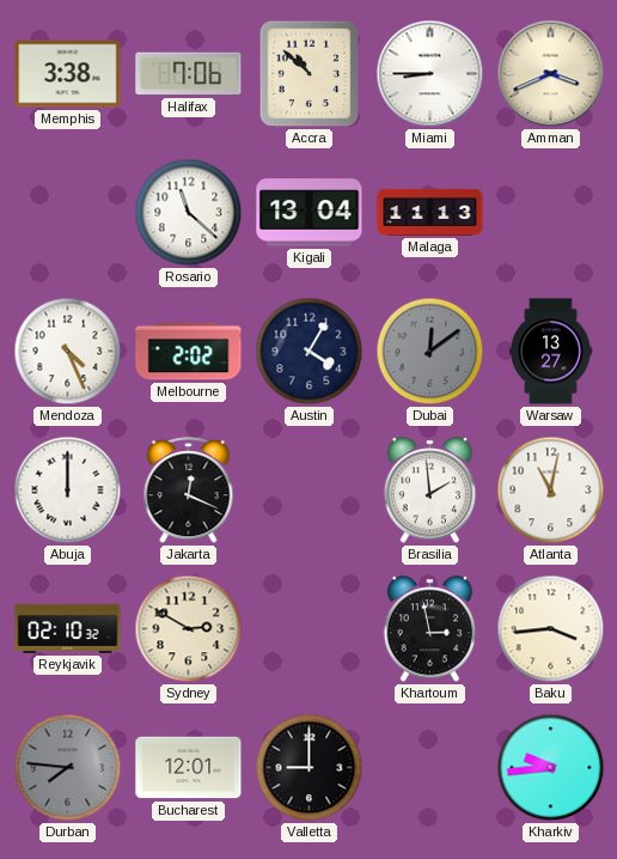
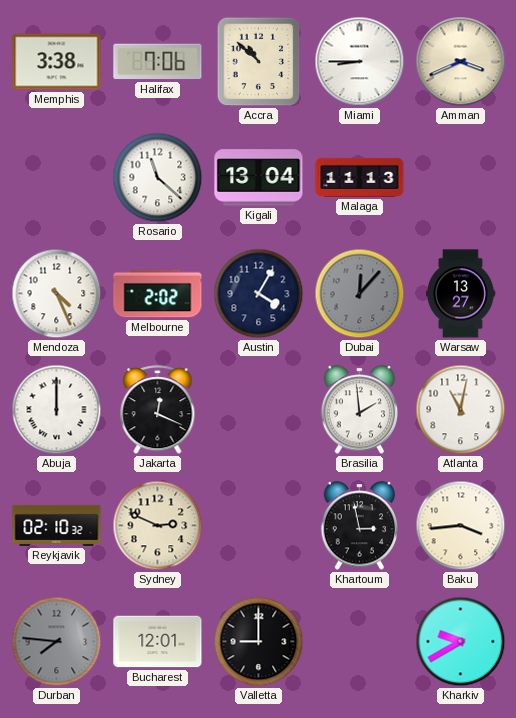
Dubai: 12:09 -> 12:07 (360, 294)
Sydney: 2:50 -> 2:49 (158, 526)
Kharkiv: 9:44 -> 9:40 (461, 642)
